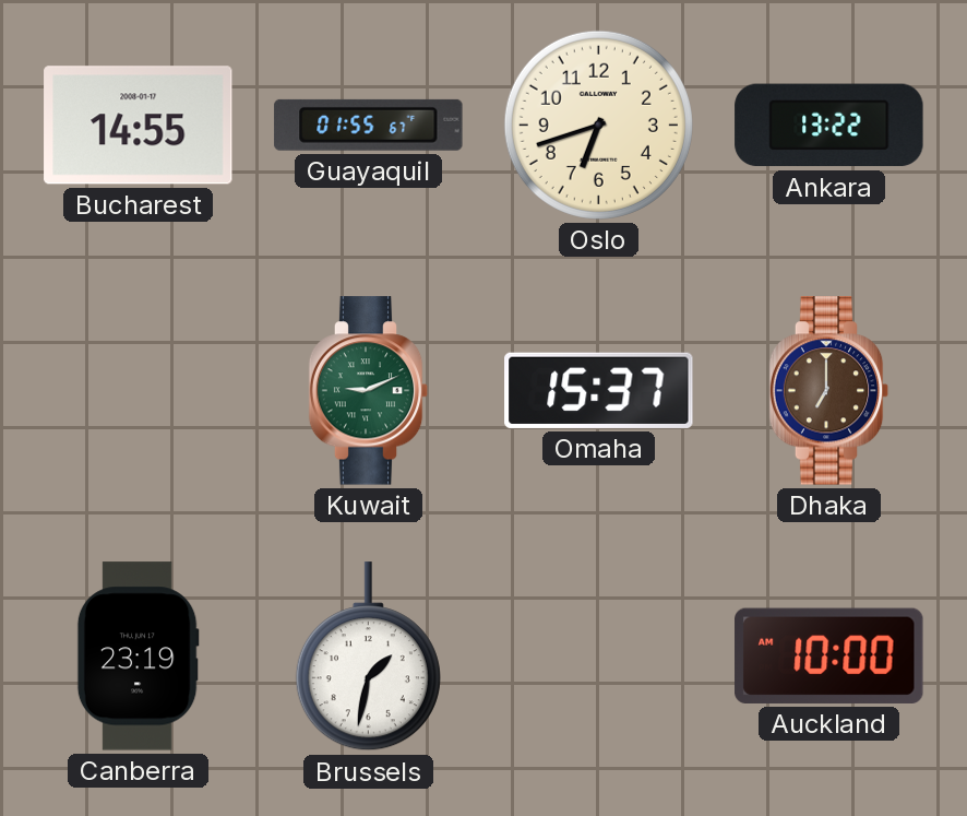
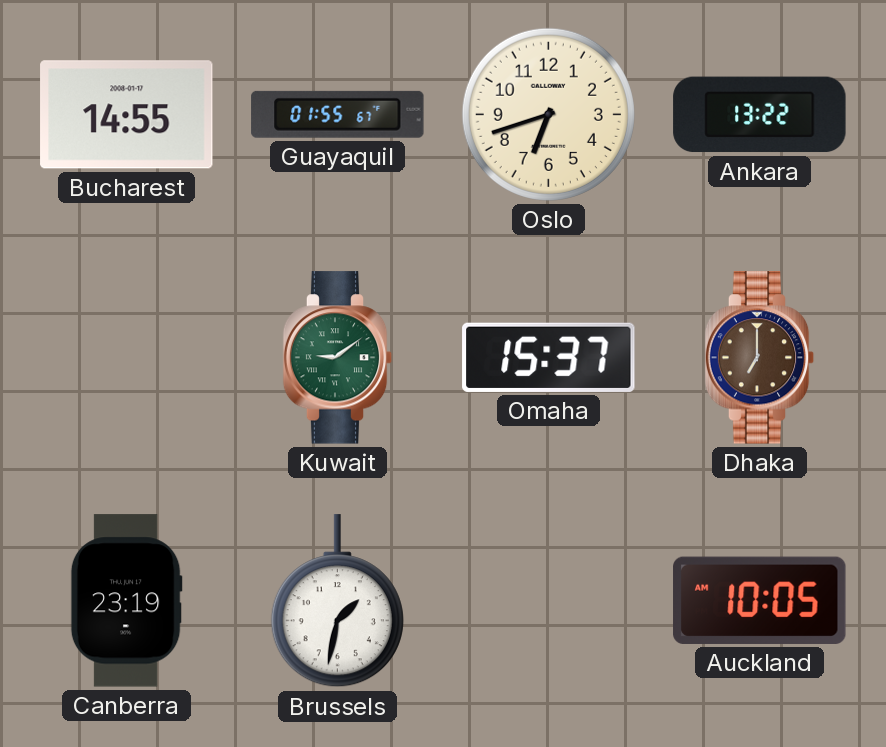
Kuwait: 9:11 -> 9:09 (338, 358)
Auckland: 10:00 -> 10:05 (760, 600)
